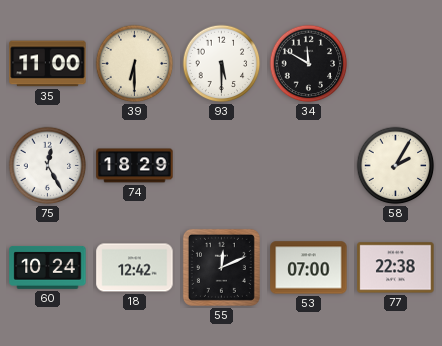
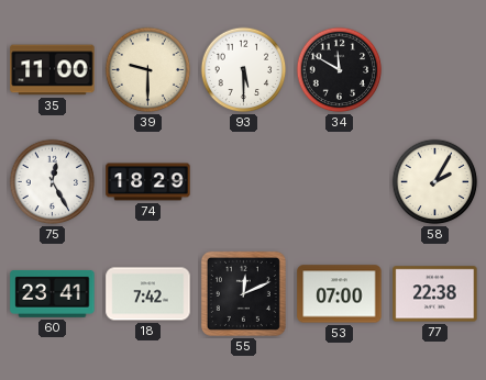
39: 6:30 -> 9:30 (148, 70)
60: 10:24 -> 23:41 (53, 293)
18: 12:42 -> 7:42 (148, 294)
